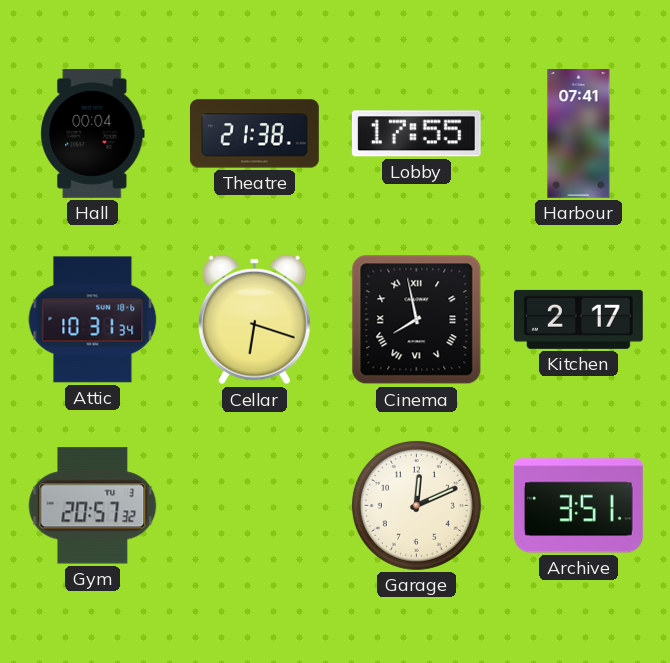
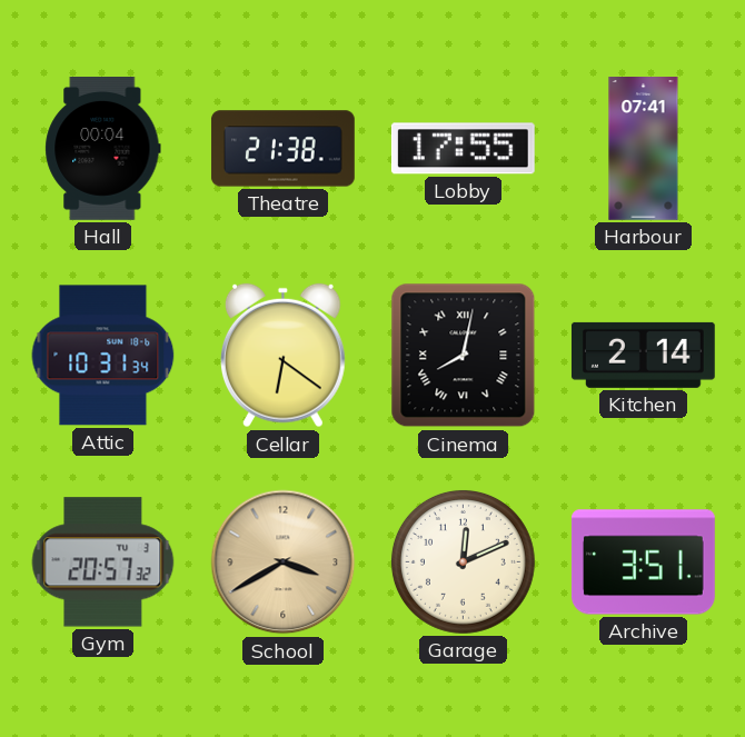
Cellar: 6:18 -> 6:21 (282, 356)
Cinema: 7:58 -> 8:02 (464, 356)
Kitchen: 2:17 -> 2:14 (643, 355)
School: none -> 3:40 (284, 562)
